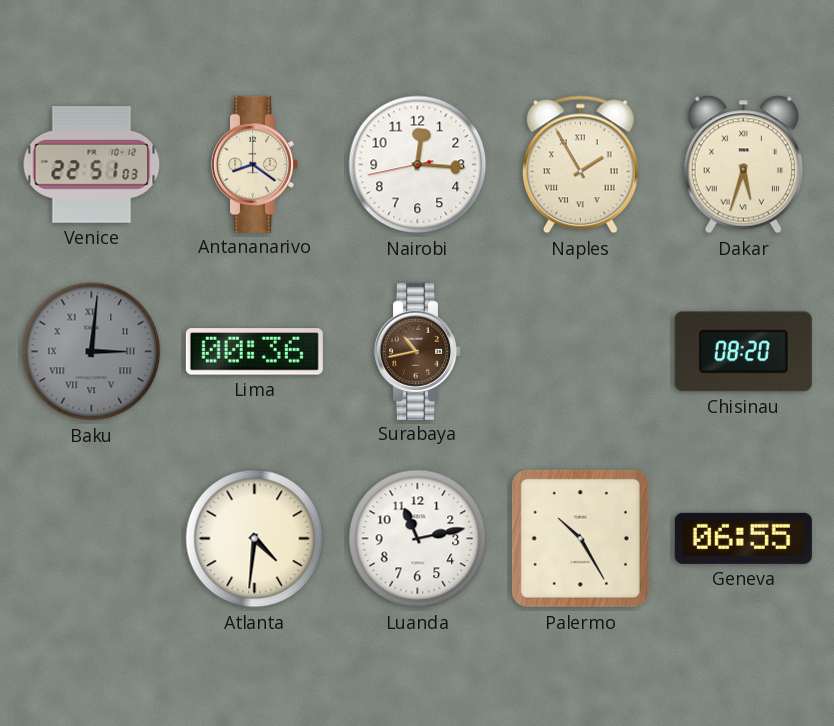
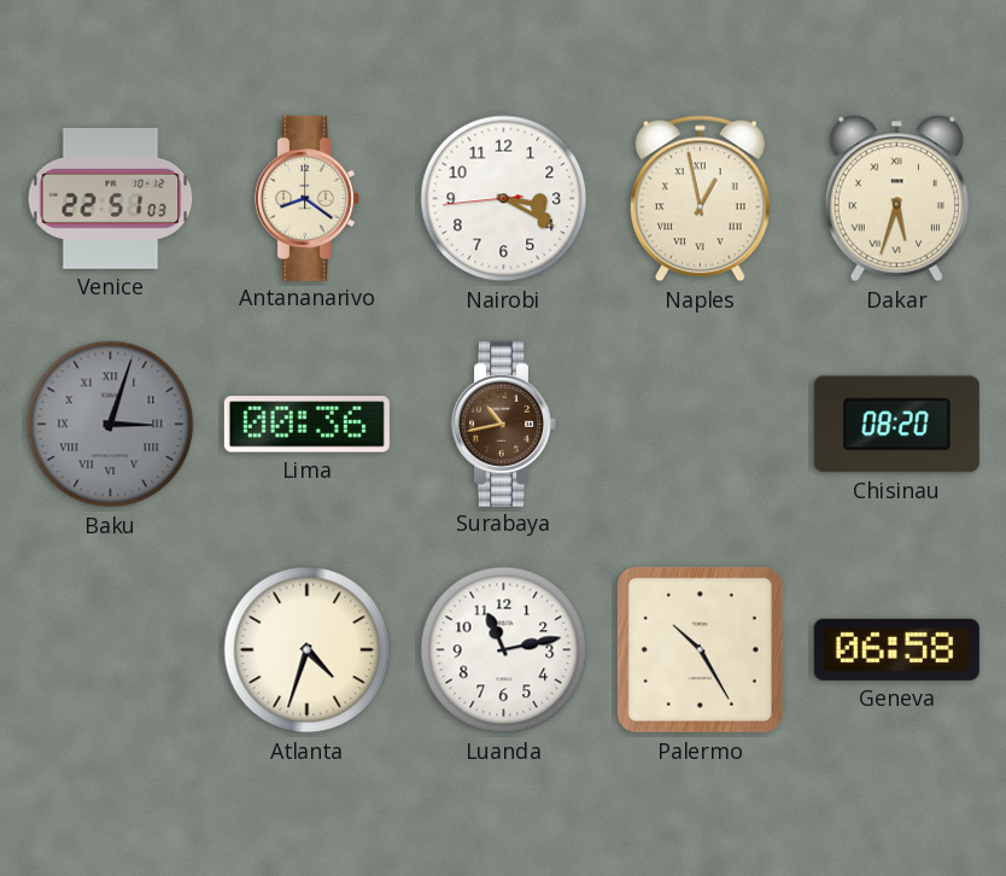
Nairobi: 12:15 -> 3:19 (504, 199)
Naples: 1:55 -> 12:58 (701, 199)
Baku: 3:01 -> 3:03 (111, 425)
Atlanta: 4:31 -> 4:33 (308, 650)
Geneva: 06:55 -> 06:58 (896, 649)
